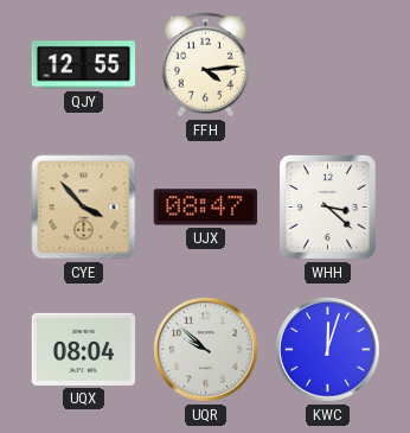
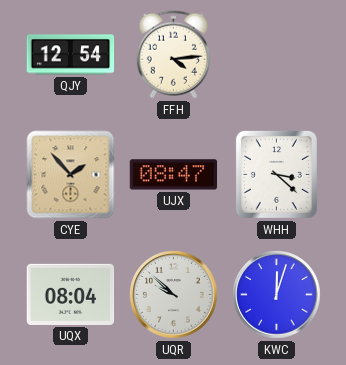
QJY: 12:55 -> 12:54 (71, 55)
CYE: 3:53 -> 1:53 (71, 175)
